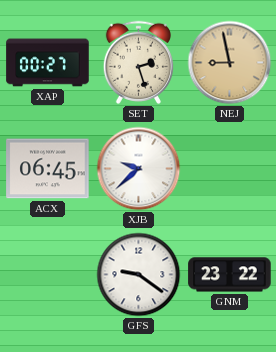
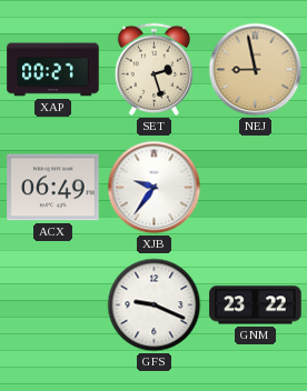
ACX: 06:45 -> 06:49 (53, 188)
XJB: 9:38 -> 9:36 (155, 188)
GFS: 9:21 -> 9:19 (155, 305)
